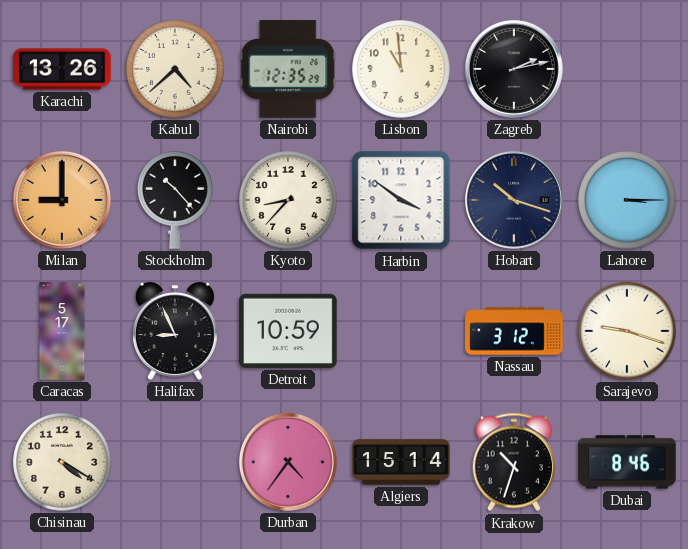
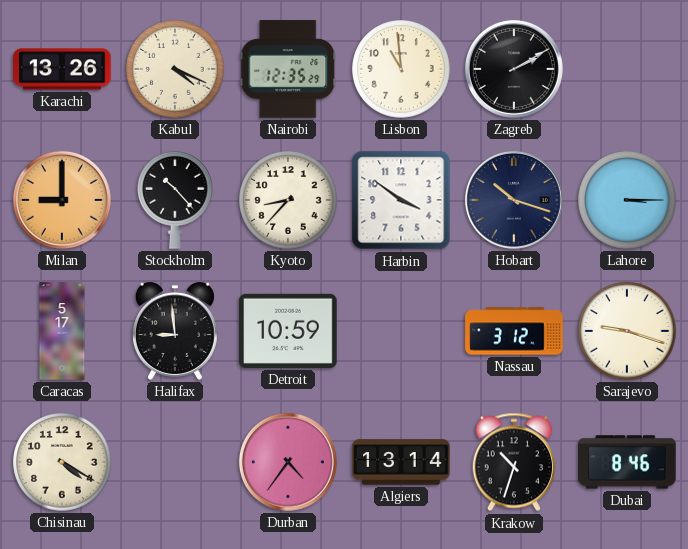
Kabul: 4:38 -> 4:19 (175, 69)
Zagreb: 2:13 -> 2:10 (514, 69)
Halifax: 8:56 -> 8:59 (175, 331)
Algiers: 15:14 -> 13:14 (401, 462)
